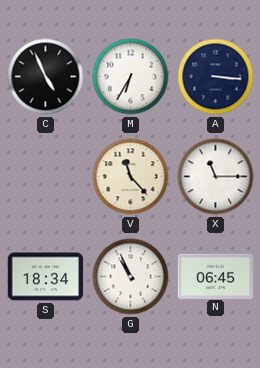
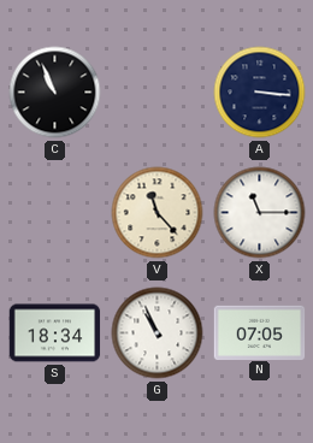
C: 4:56 -> 10:56 (55, 93)
M: 6:35 -> none (131, 77)
N: 06:45 -> 07:05 (260, 332)
